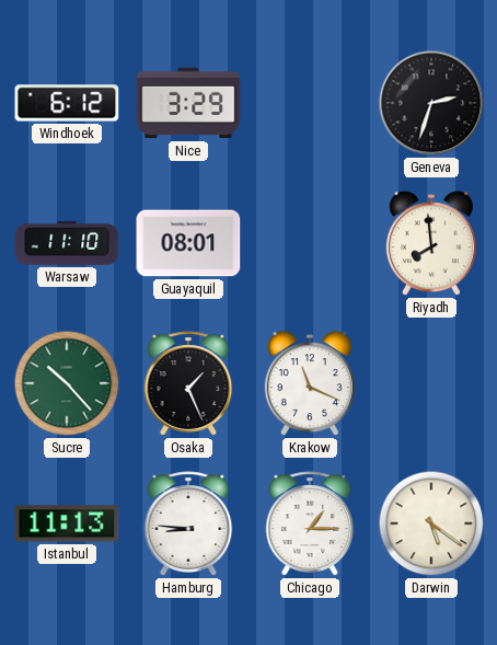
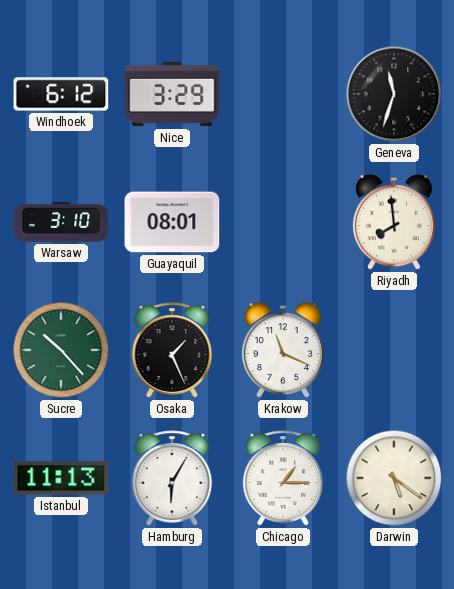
Geneva: 2:33 -> 11:33 (394, 94)
Warsaw: 11:10 -> 3:10 (61, 222)
Hamburg: 8:46 -> 6:05 (172, 478)
